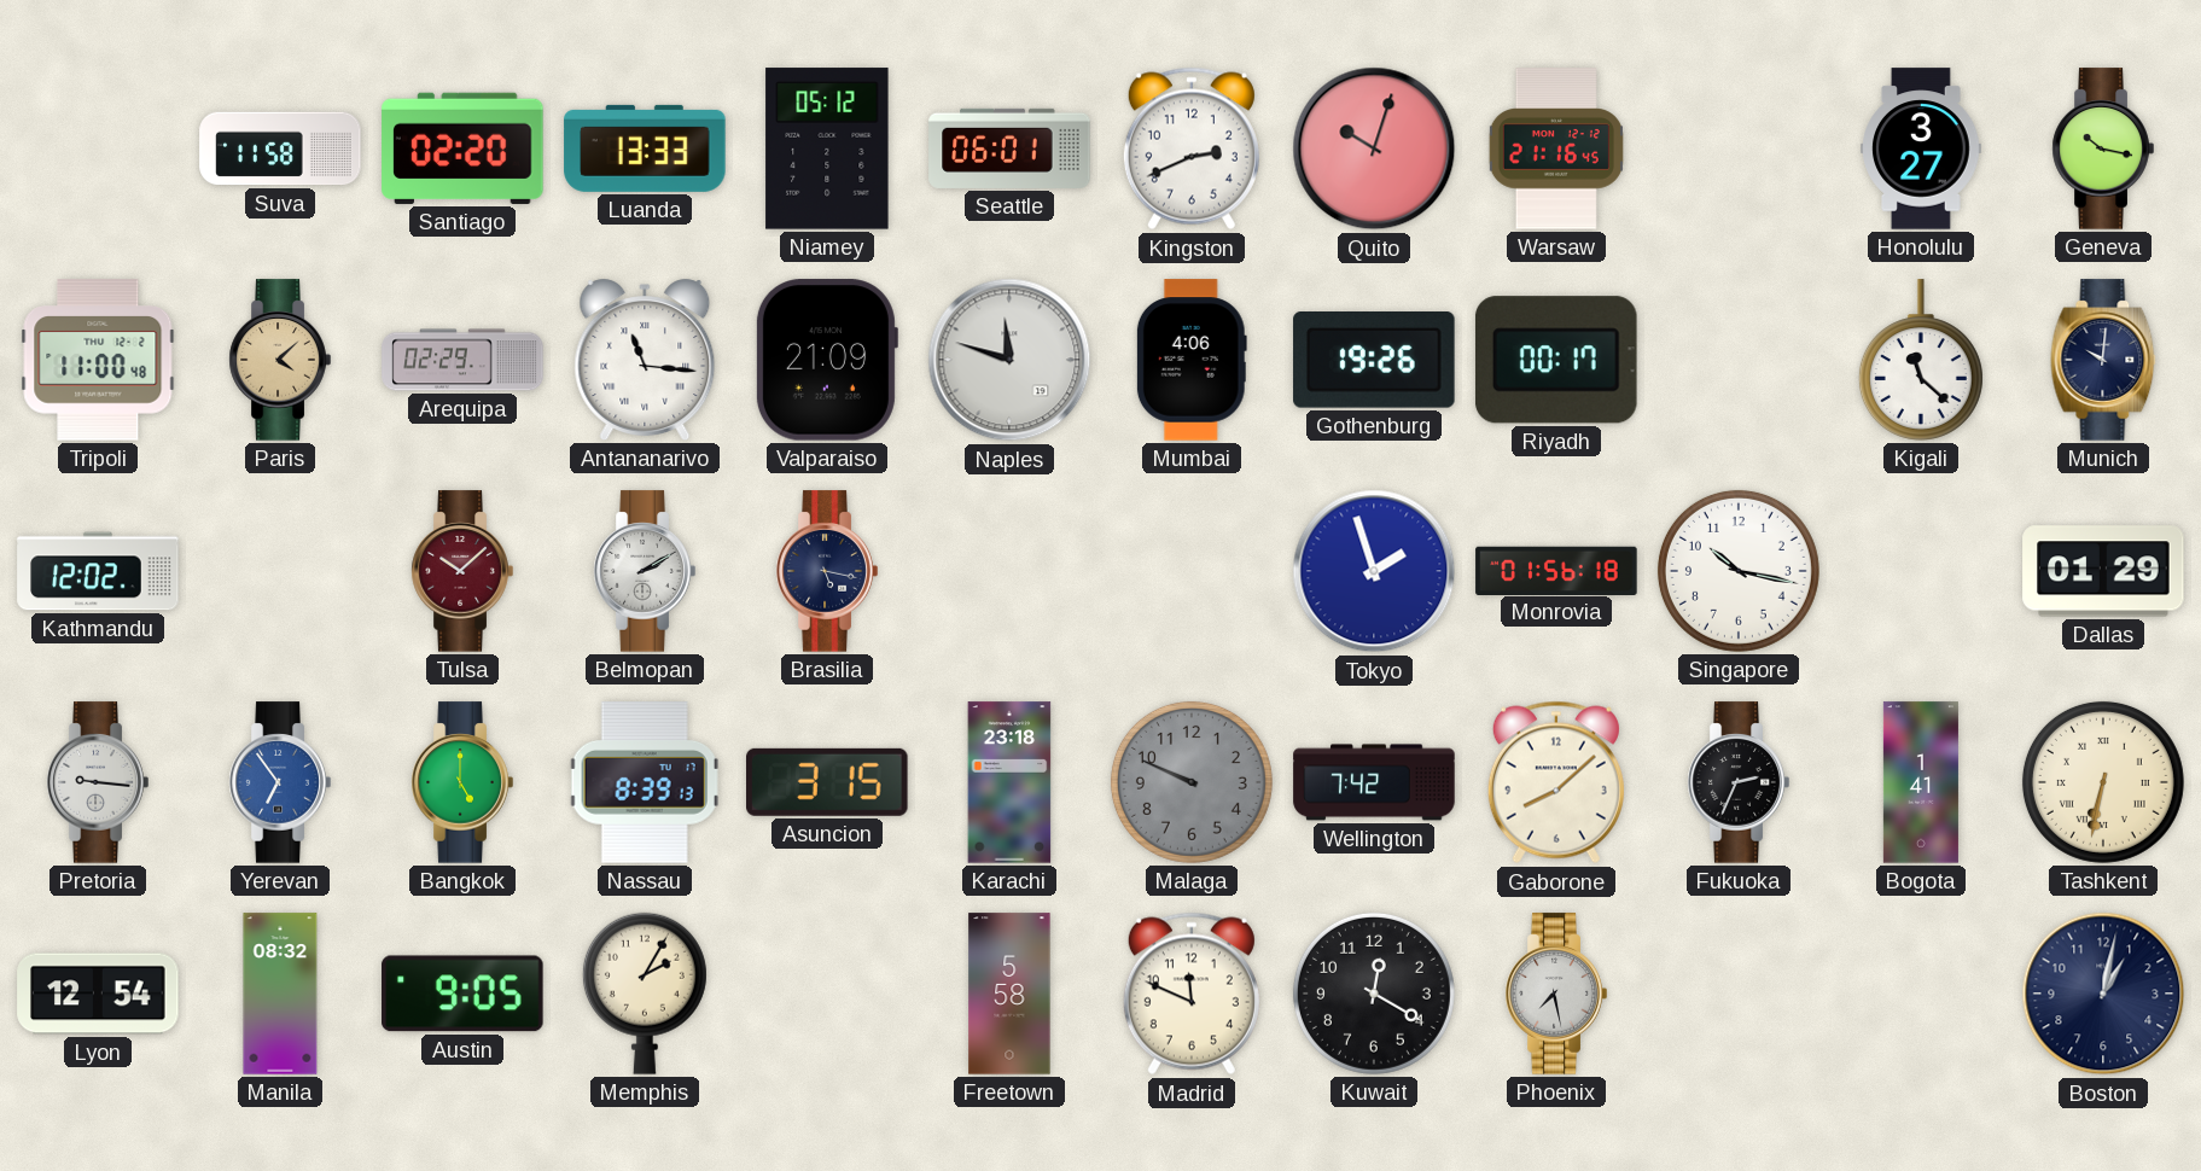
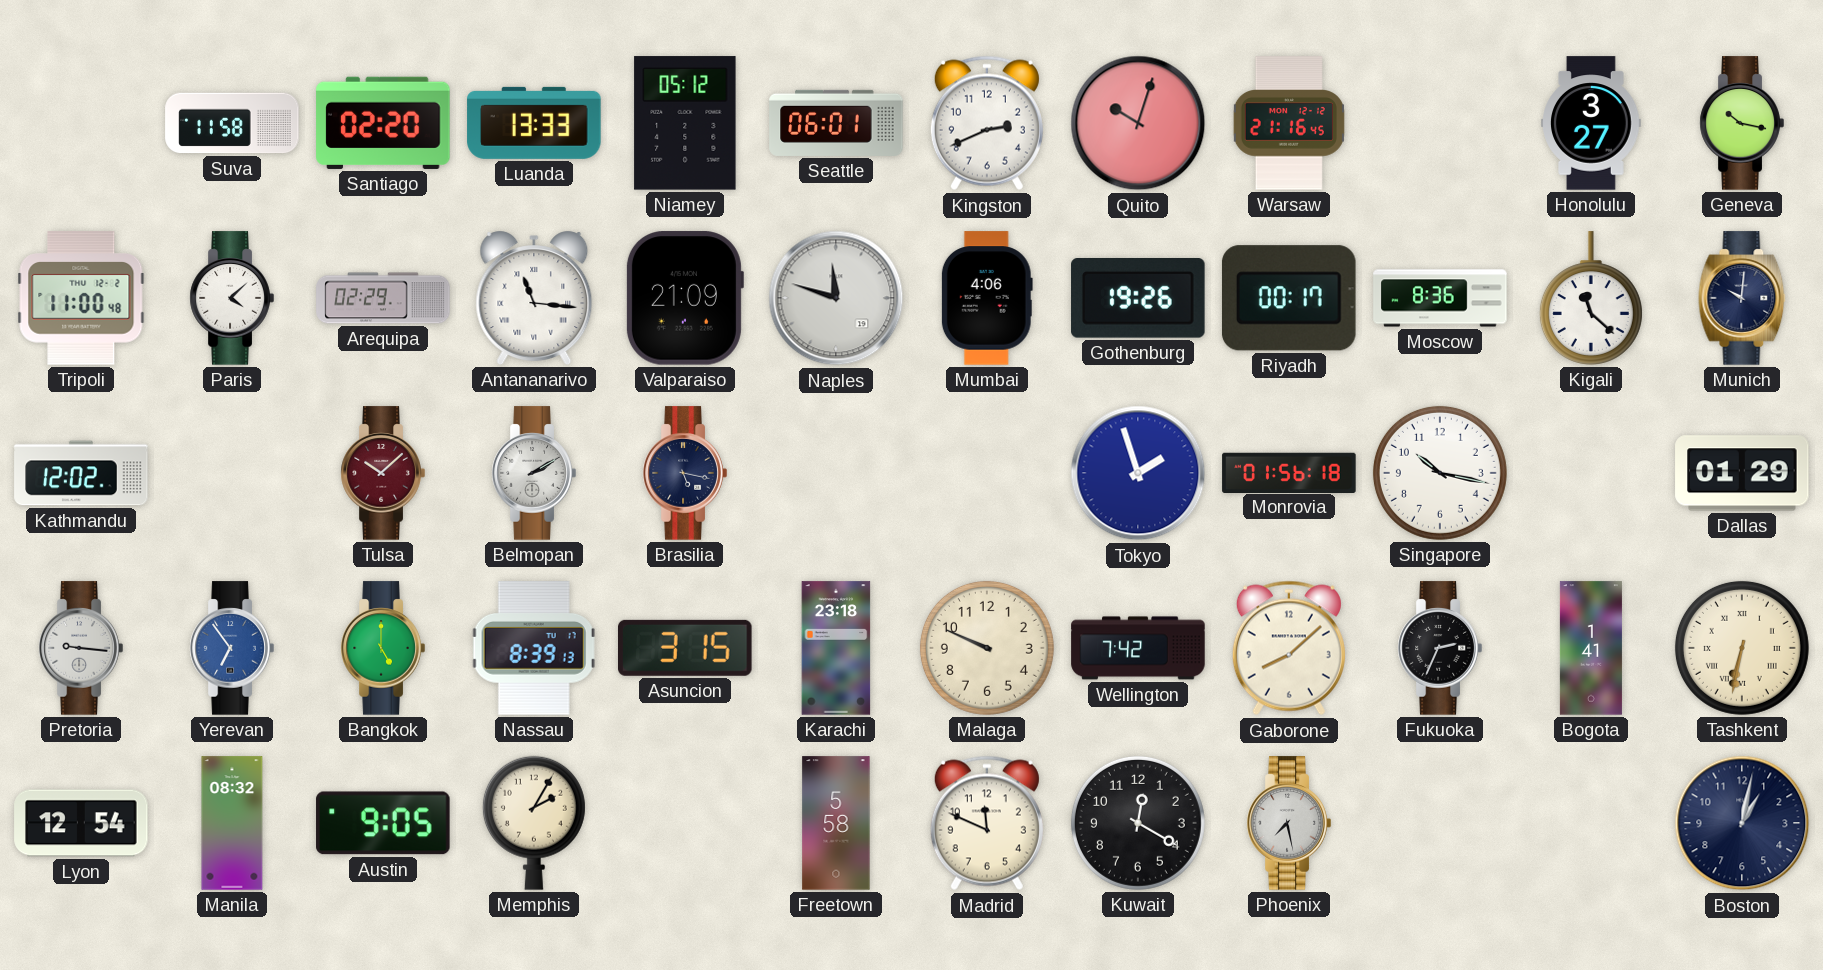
Paris dial: champagne -> white (232, 298)
Moscow: none -> 8:36 (1440, 298)
Malaga dial: grey -> cream (987, 648)
